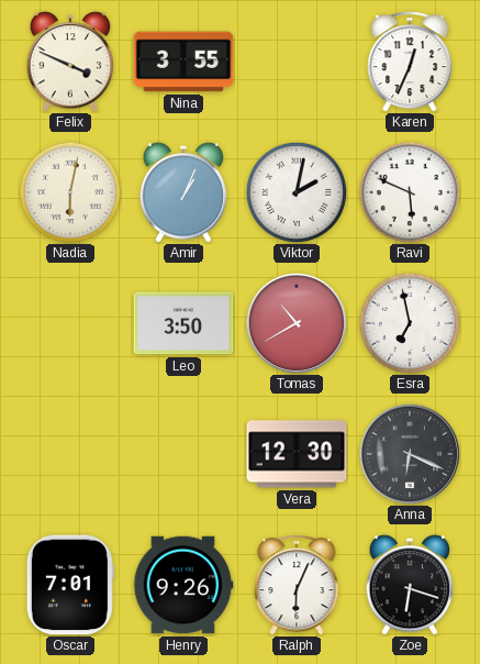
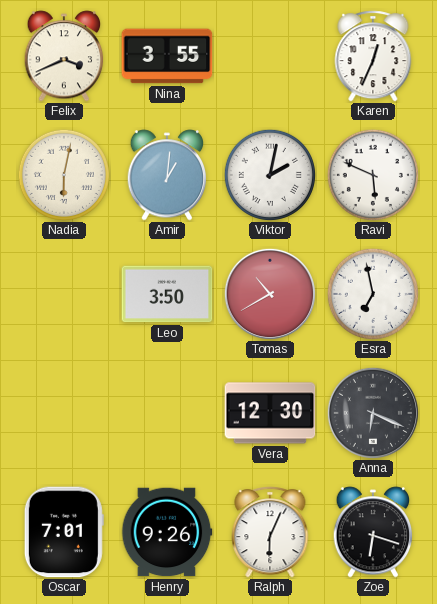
Felix: 3:49 -> 3:41 (64, 56)
Amir: 1:04 -> 1:01 (167, 175)
